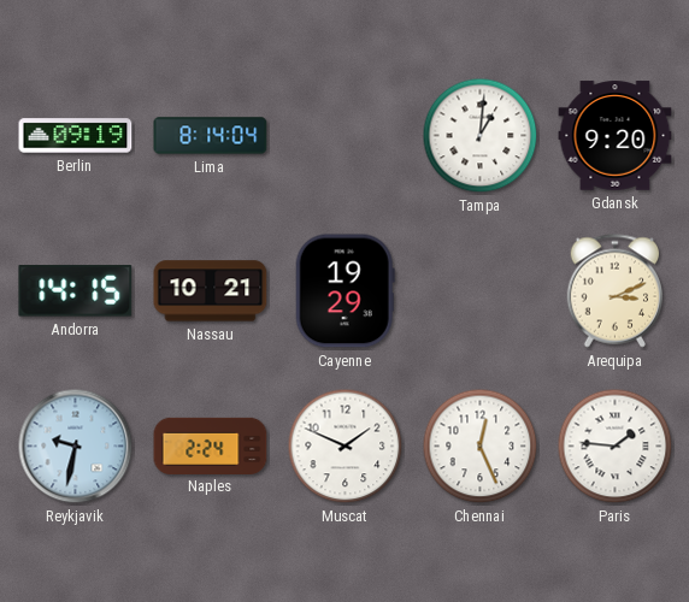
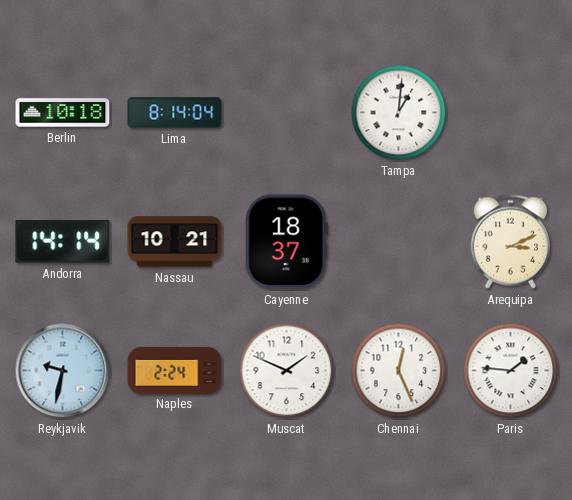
Berlin: 09:19 -> 10:18 (63, 113)
Gdansk: 9:20 -> none (616, 136)
Andorra: 14:15 -> 14:14 (63, 242)
Cayenne: 19:29 -> 18:37 (286, 242)
